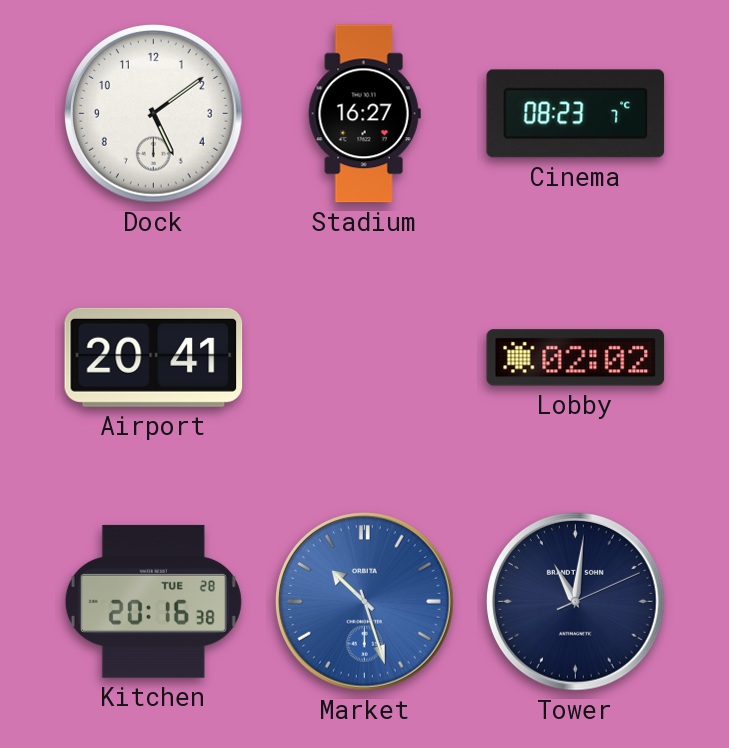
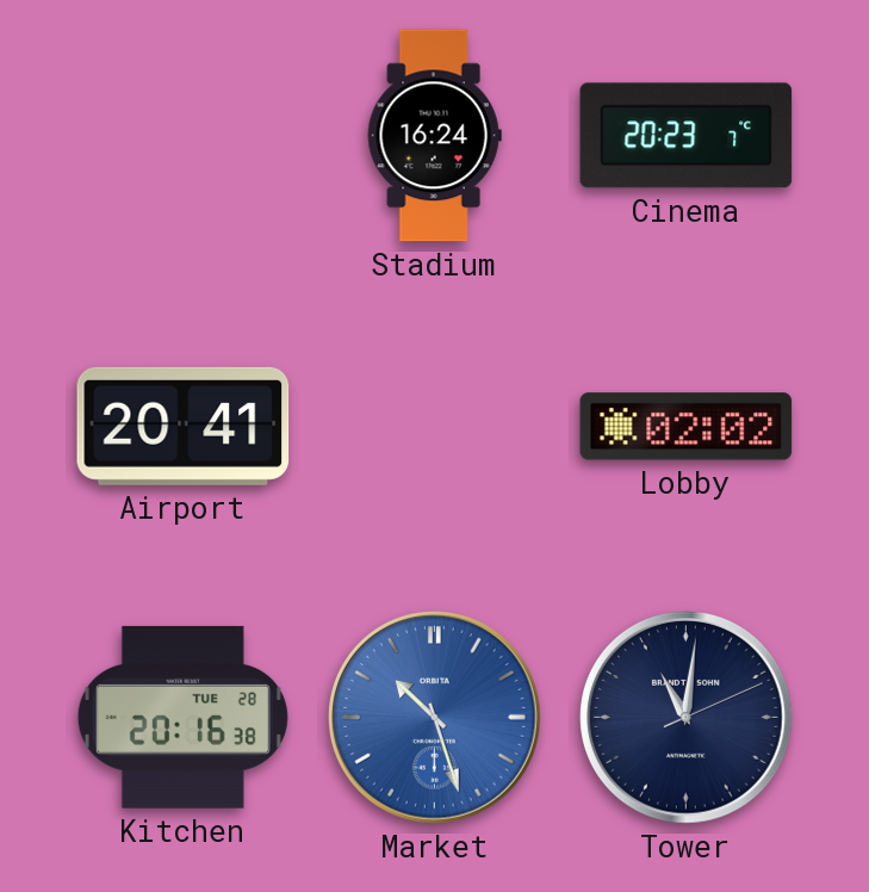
Dock: 5:09 -> none (154, 114)
Stadium: 16:27 -> 16:24 (434, 136)
Cinema: 08:23 -> 20:23 (687, 136)
